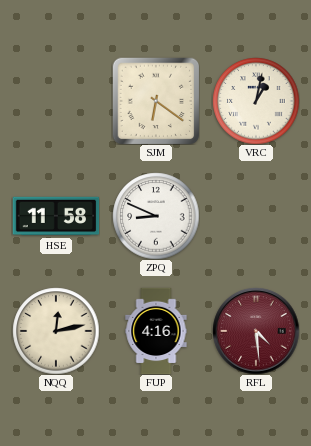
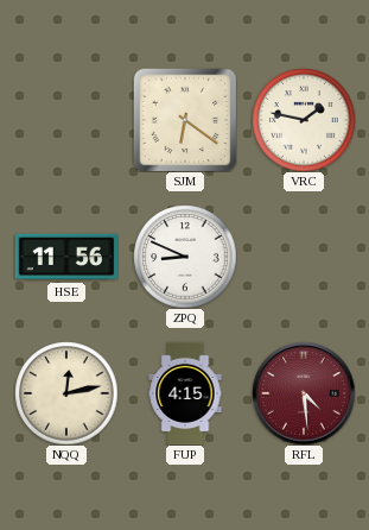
VRC: 1:02 -> 1:47 (304, 120)
HSE: 11:58 -> 11:56 (66, 257)
FUP: 4:16 -> 4:15 (185, 393)
